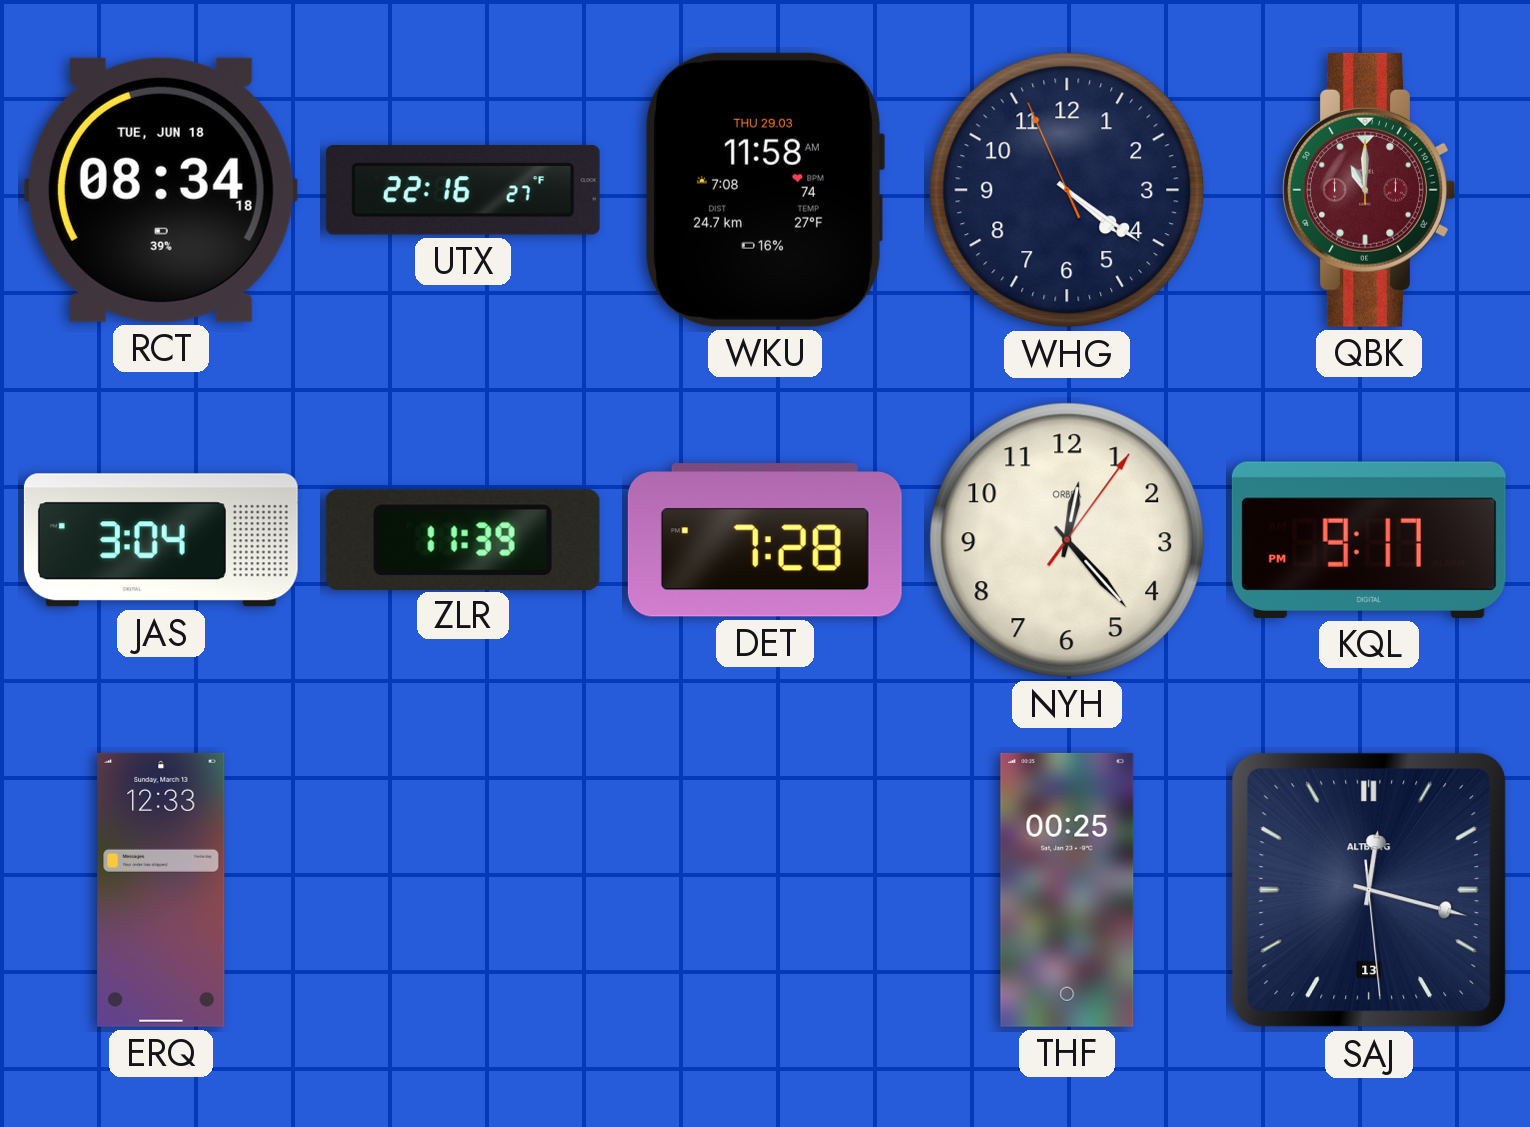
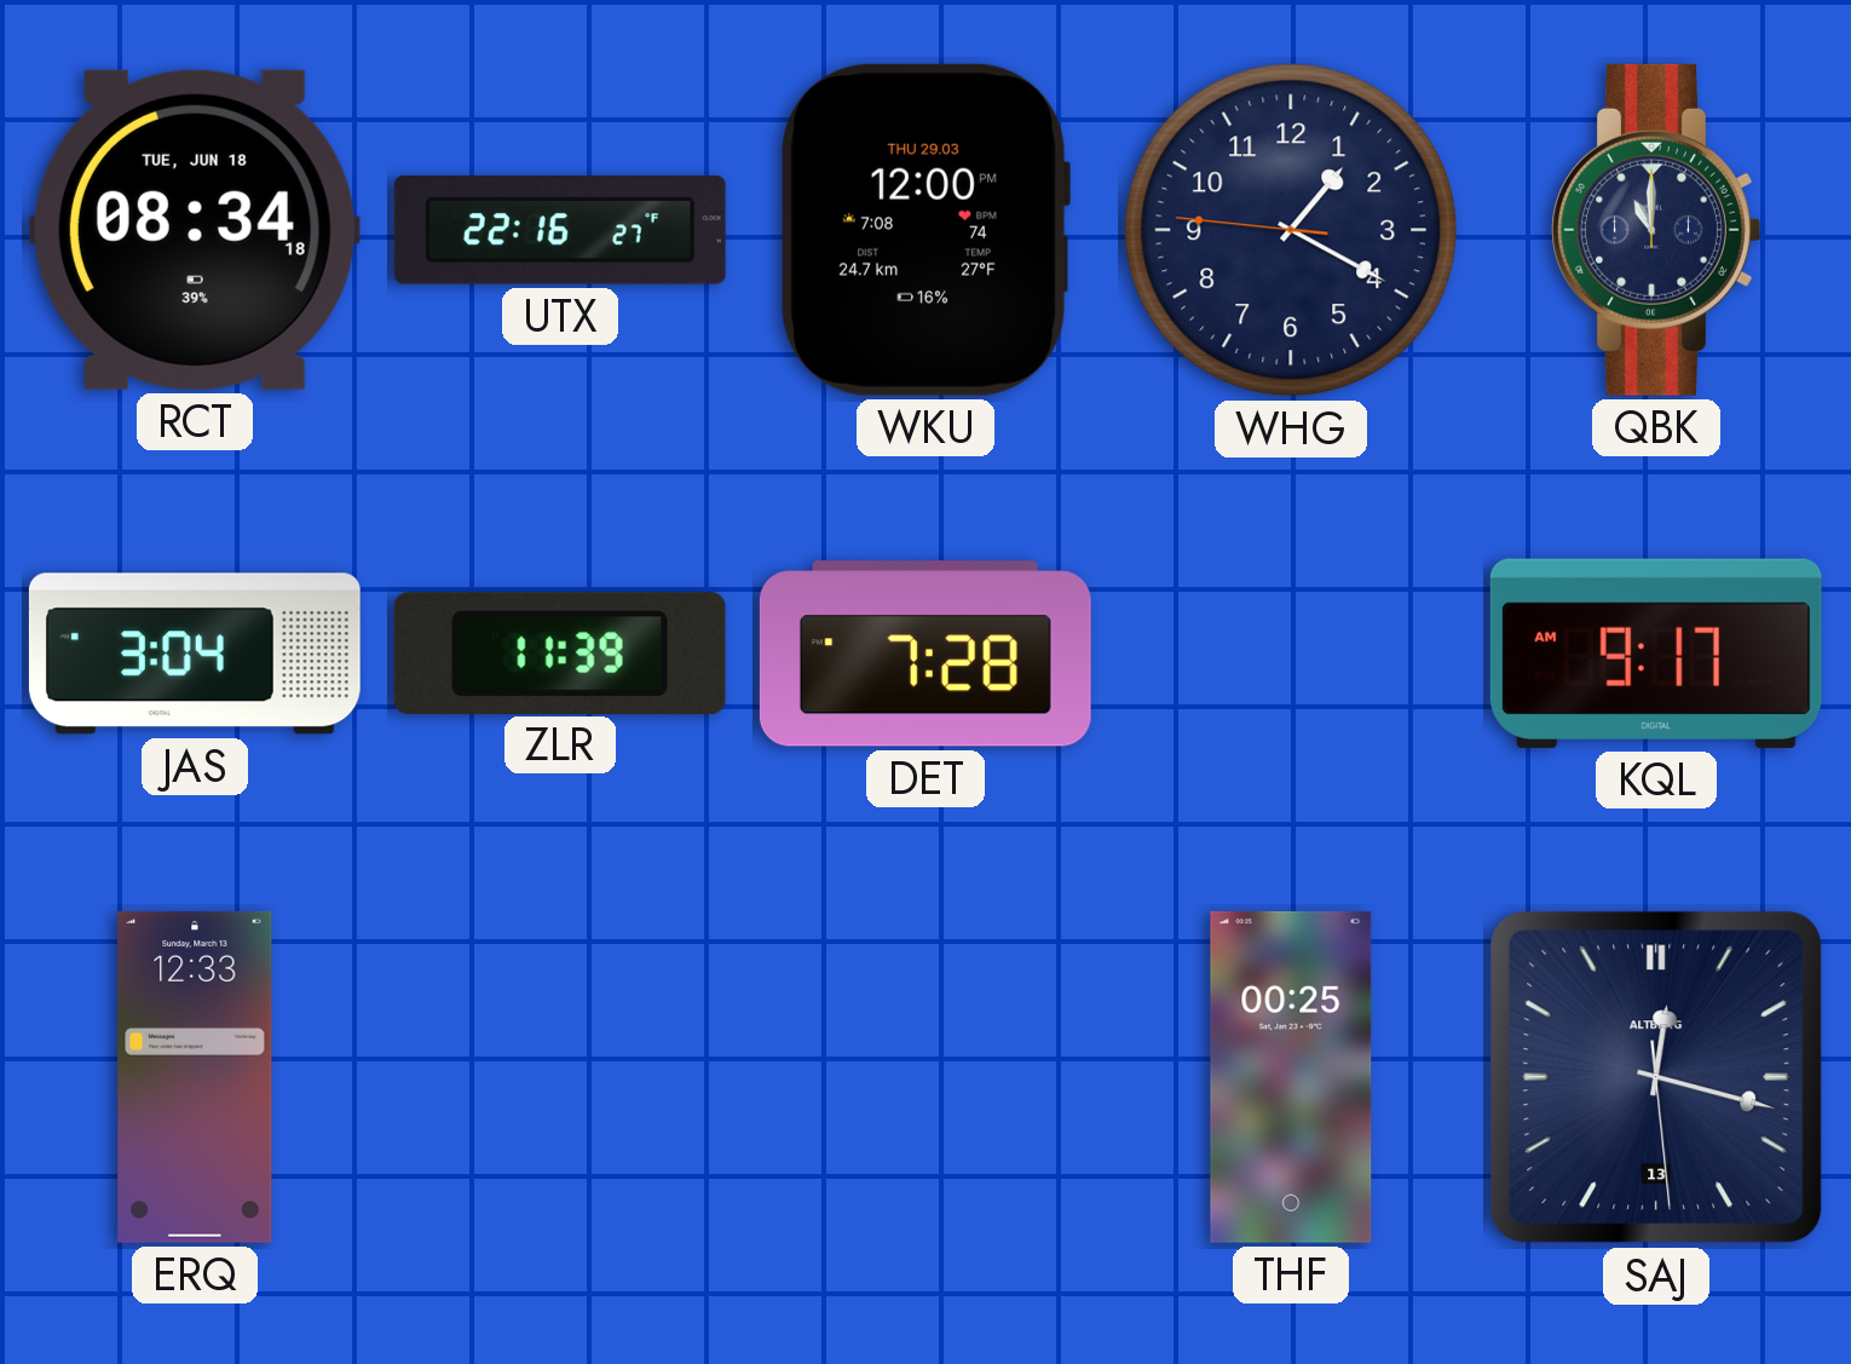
WKU: 11:58 -> 12:00 (924, 230)
WHG: 4:20 -> 1:19 (1291, 230)
QBK dial: burgundy -> navy (1656, 230)
NYH: 12:23 -> none (1067, 540)
KQL: 9:17 PM -> 9:17 AM (1656, 654)
